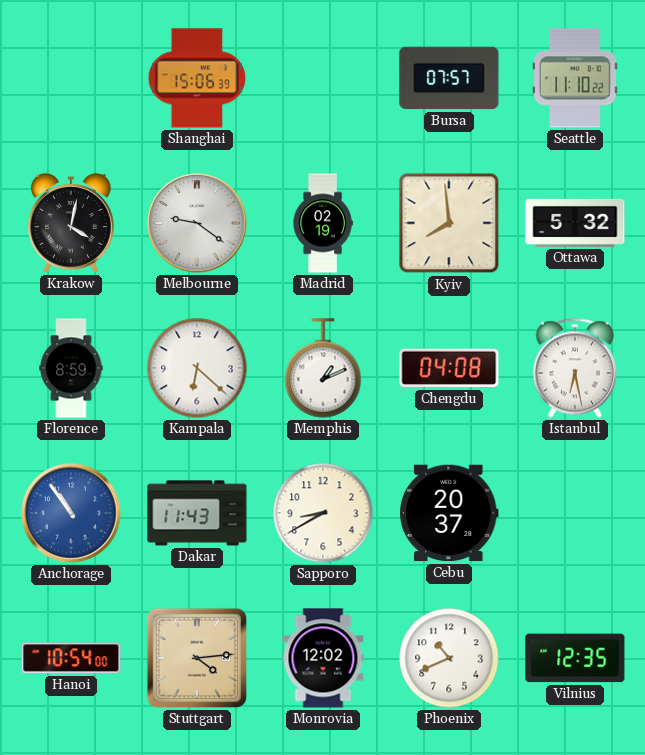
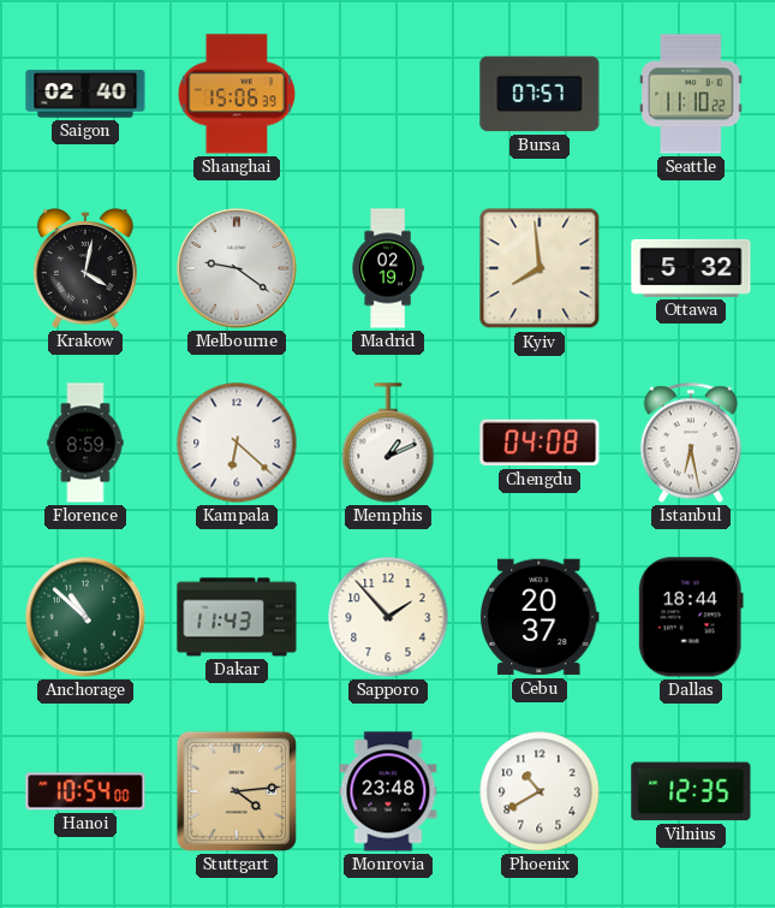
Saigon: none -> 02:40 (85, 94)
Anchorage: 10:54 -> 10:52 (85, 617)
Anchorage dial: blue -> green (85, 617)
Sapporo: 8:40 -> 1:53 (388, 617)
Dallas: none -> 18:44 (691, 617)
Monrovia: 12:02 -> 23:48 (388, 791)
Phoenix: 10:41 -> 10:40 (539, 791)
